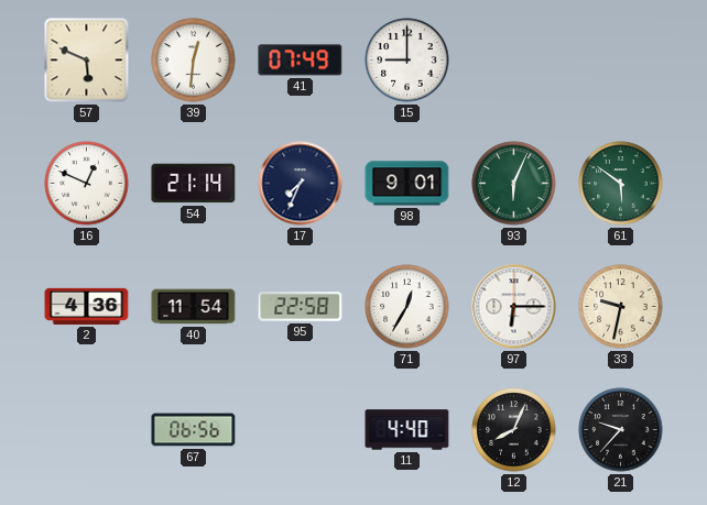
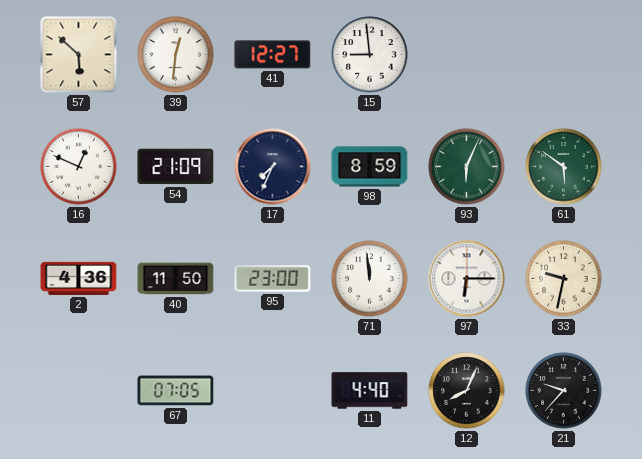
57: 5:49 -> 5:52 (79, 55)
41: 07:49 -> 12:27 (273, 55)
15: 9:00 -> 8:59 (370, 55)
54: 21:14 -> 21:09 (176, 167)
98: 9:01 -> 8:59 (370, 167)
40: 11:54 -> 11:50 (176, 279)
95: 22:58 -> 23:00 (273, 279)
71: 12:35 -> 11:59 (370, 279)
67: 06:56 -> 07:05 (176, 391)
